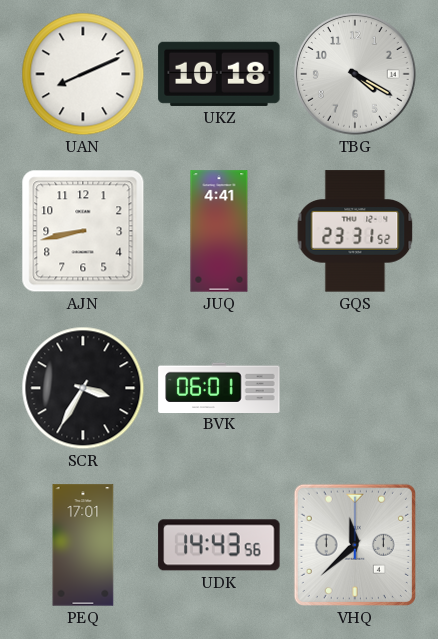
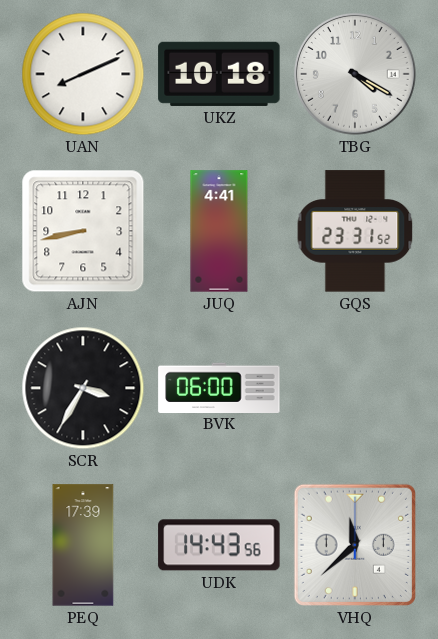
BVK: 06:01 -> 06:00 (219, 387)
PEQ: 17:01 -> 17:39 (83, 545)
